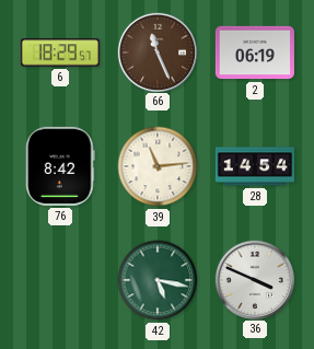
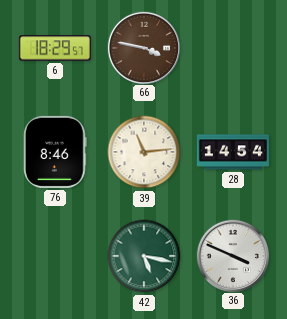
66: 11:26 -> 3:47 (143, 47)
2: 06:19 -> none (255, 53)
76: 8:42 -> 8:46 (56, 152)
